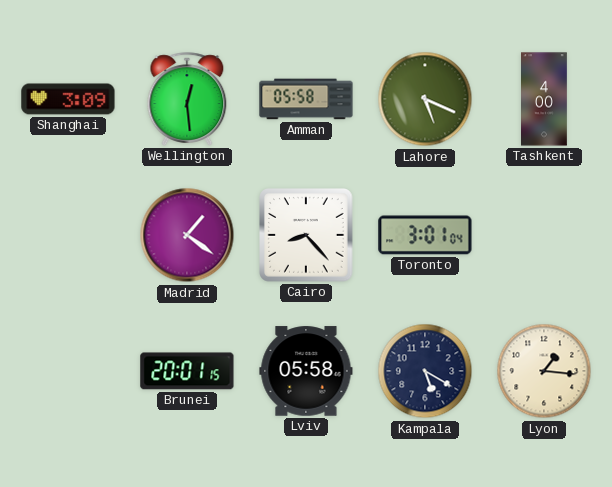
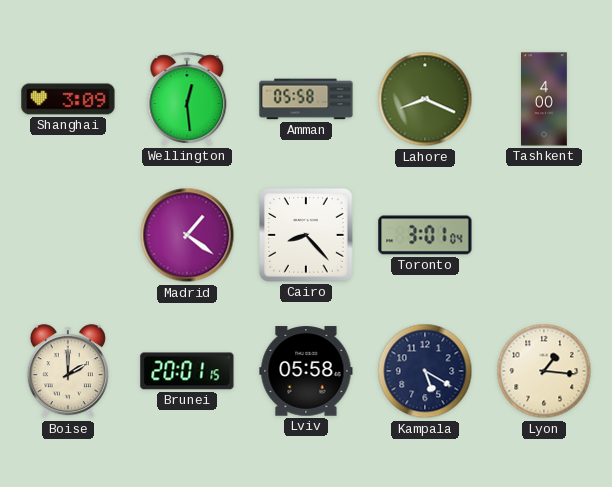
Lahore: 5:19 -> 8:19 (425, 99)
Boise: none -> 2:00 (68, 372)
